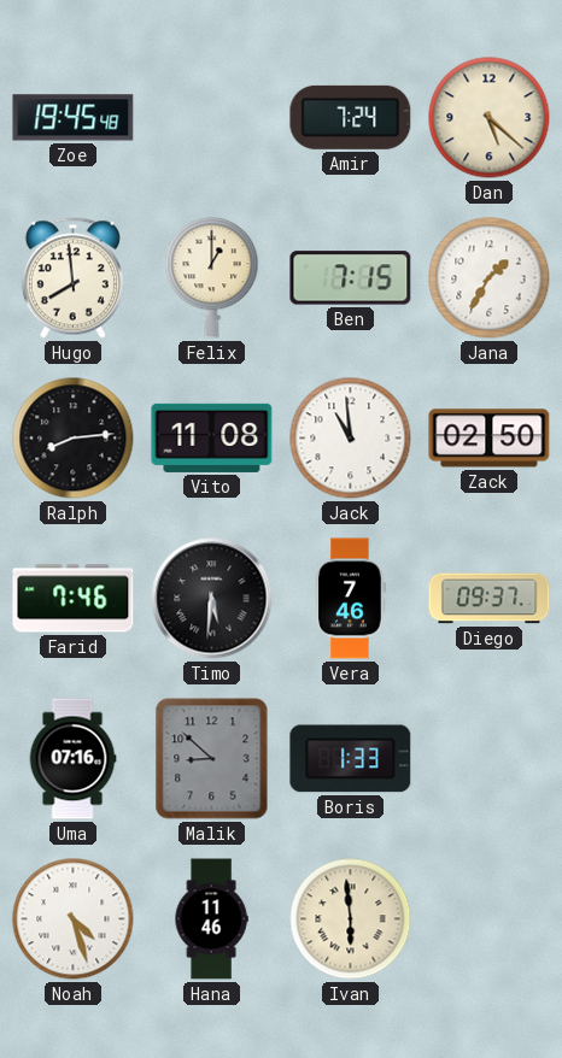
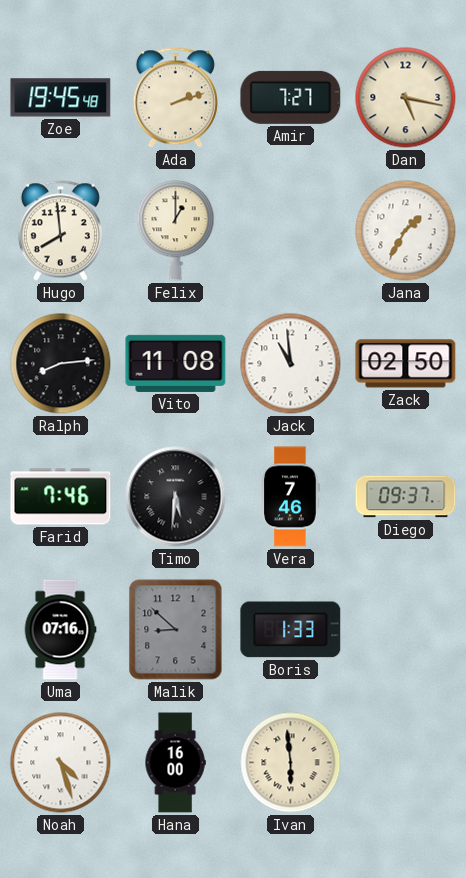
Ada: none -> 2:12 (175, 98)
Amir: 7:24 -> 7:27 (291, 97)
Dan: 5:22 -> 5:17 (406, 98)
Ben: 7:15 -> none (351, 278)
Hana: 11:46 -> 16:00 (175, 763)
